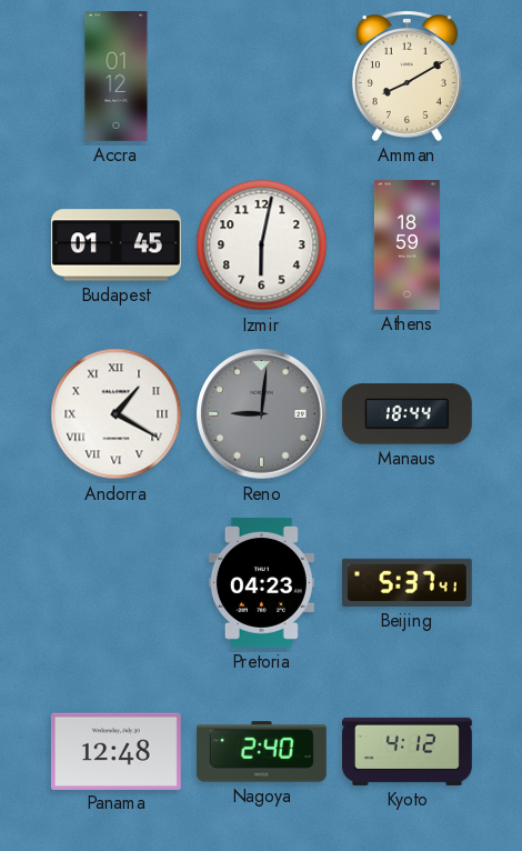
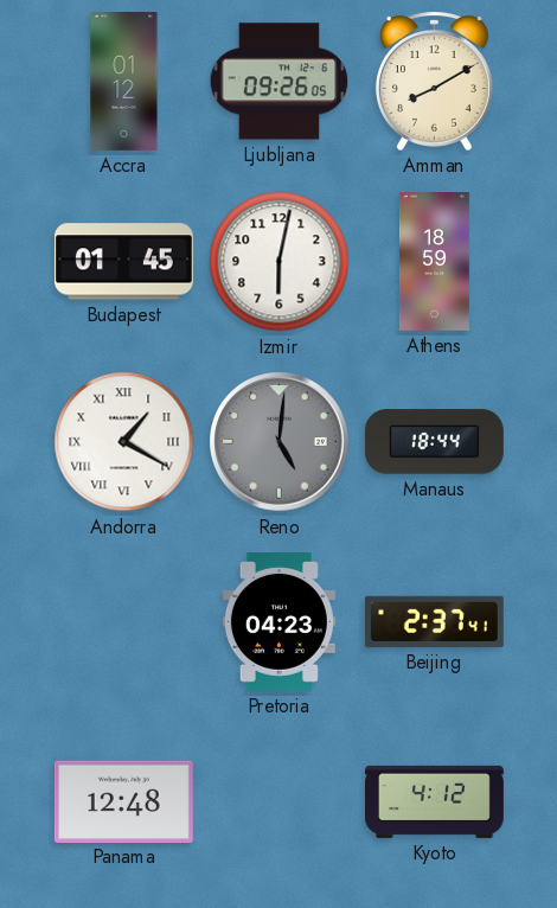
Ljubljana: none -> 09:26 (280, 82)
Reno: 9:01 -> 5:01 (280, 442)
Beijing: 5:37 -> 2:37 (434, 621)
Nagoya: 2:40 -> none (261, 752)
